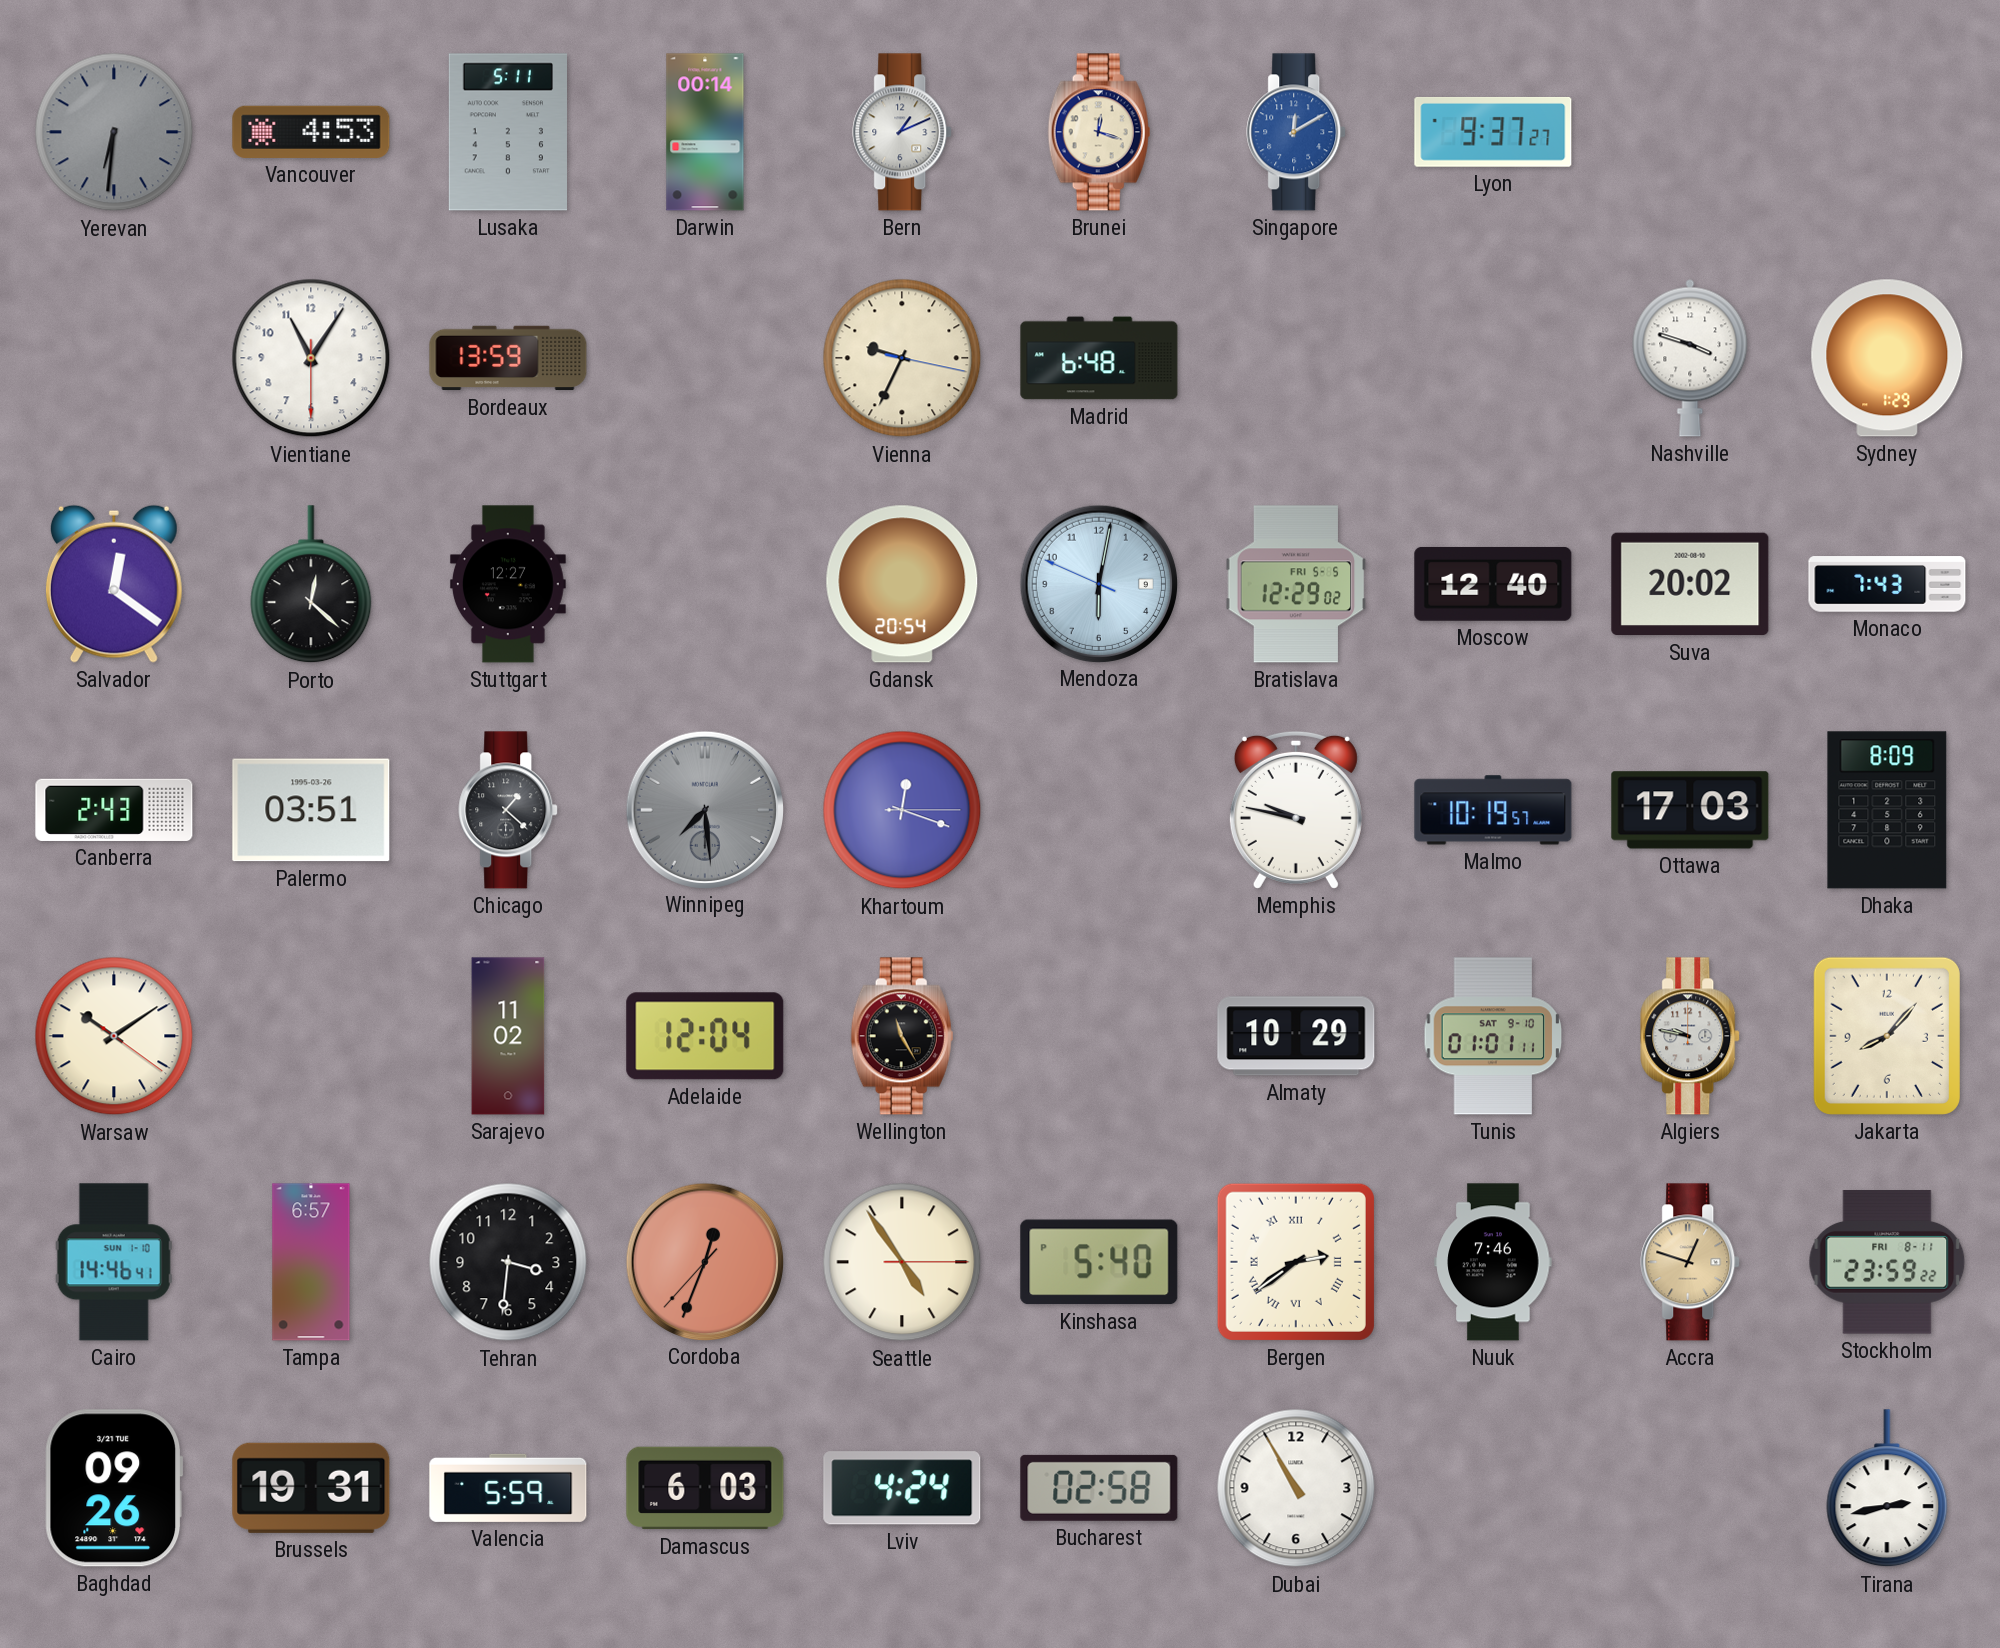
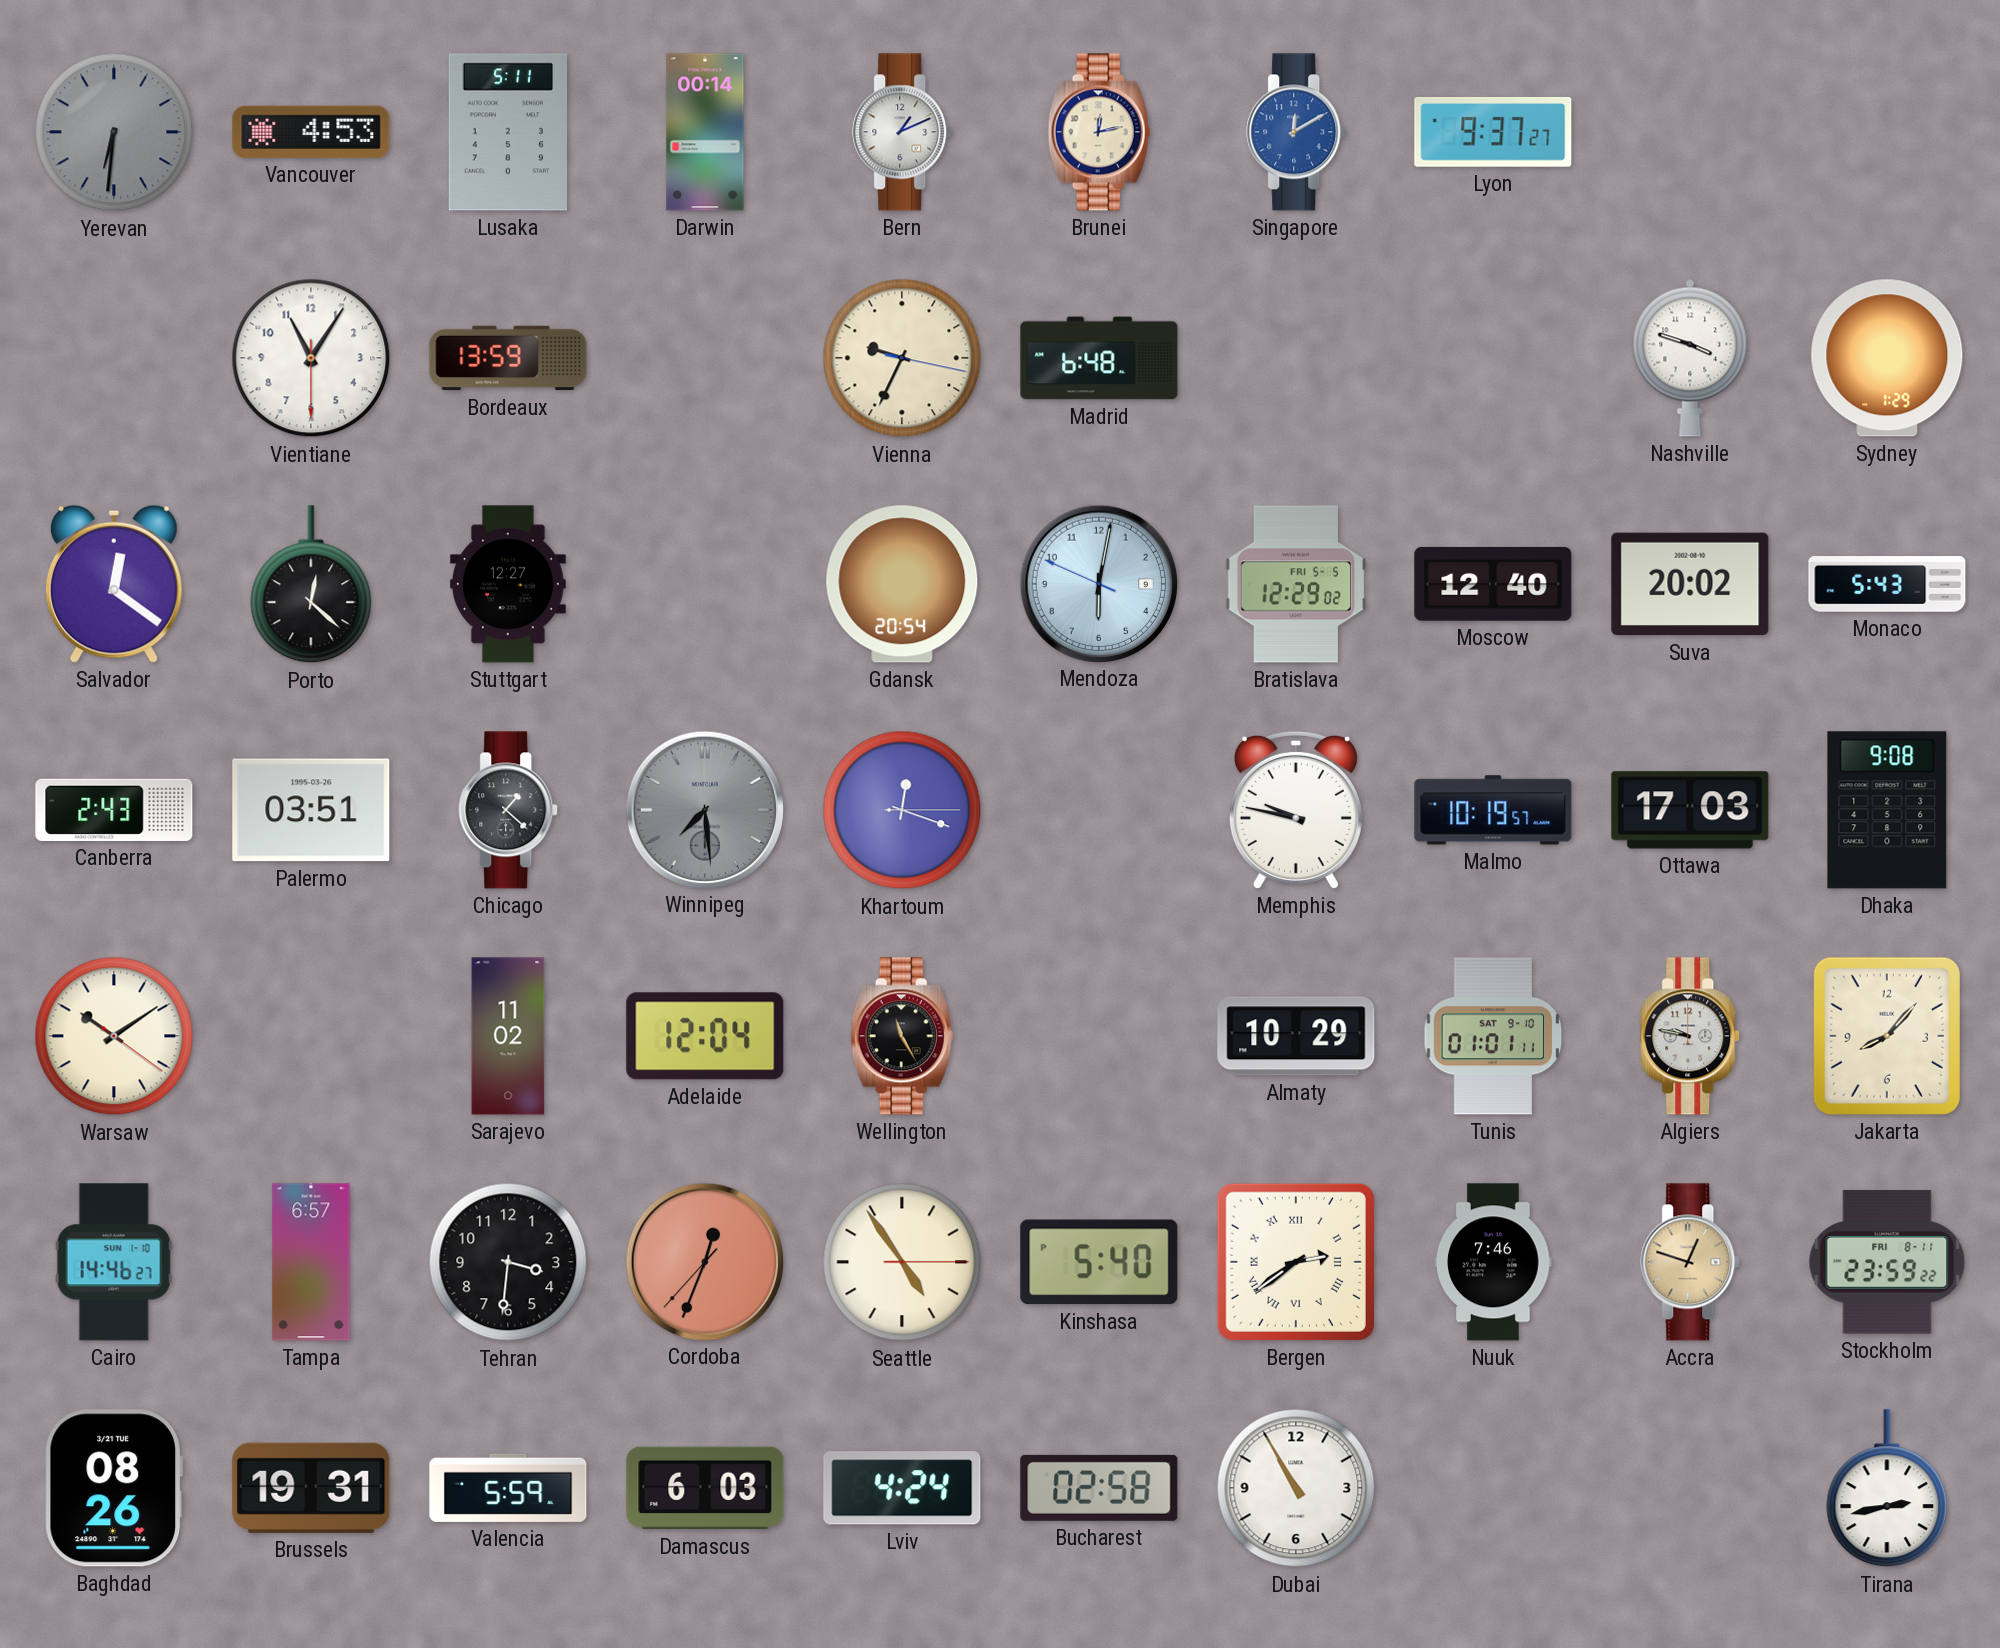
Brunei: 12:18 -> 12:13 (1099, 132)
Monaco: 7:43 -> 5:43 (1887, 584)
Dhaka: 8:09 -> 9:08 (1887, 810)
Cairo: 14:46:41 -> 14:46:27 (114, 1262)
Baghdad: 09:26 -> 08:26 (114, 1488)
